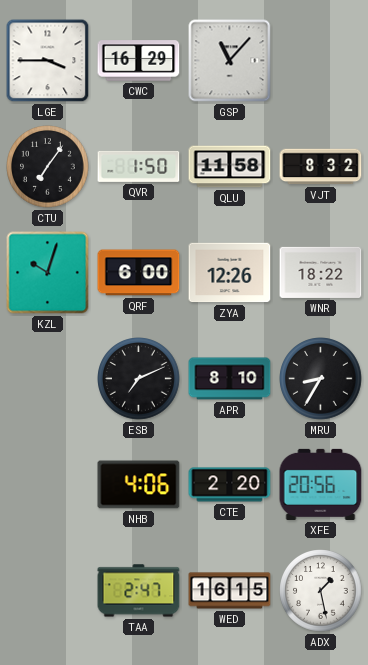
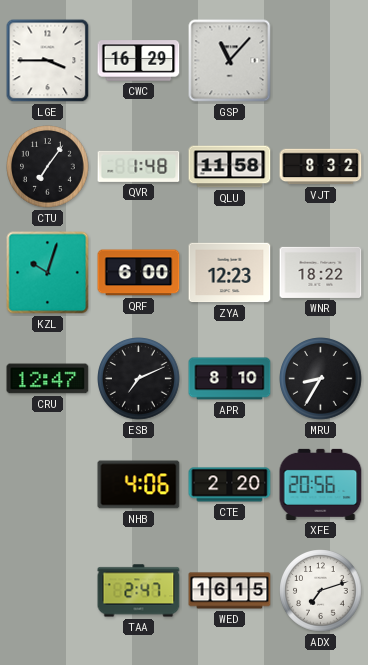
QVR: 1:50 -> 1:48 (139, 166)
ZYA: 12:26 -> 12:23 (230, 273)
CRU: none -> 12:47 (48, 379)
ADX: 1:28 -> 7:12 (321, 591)
